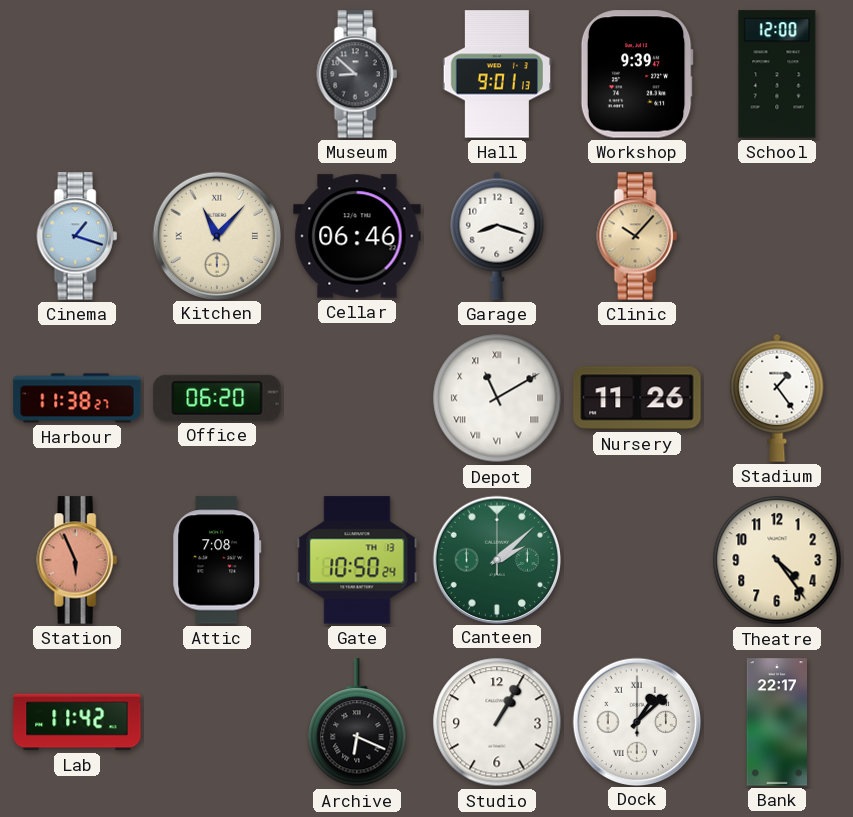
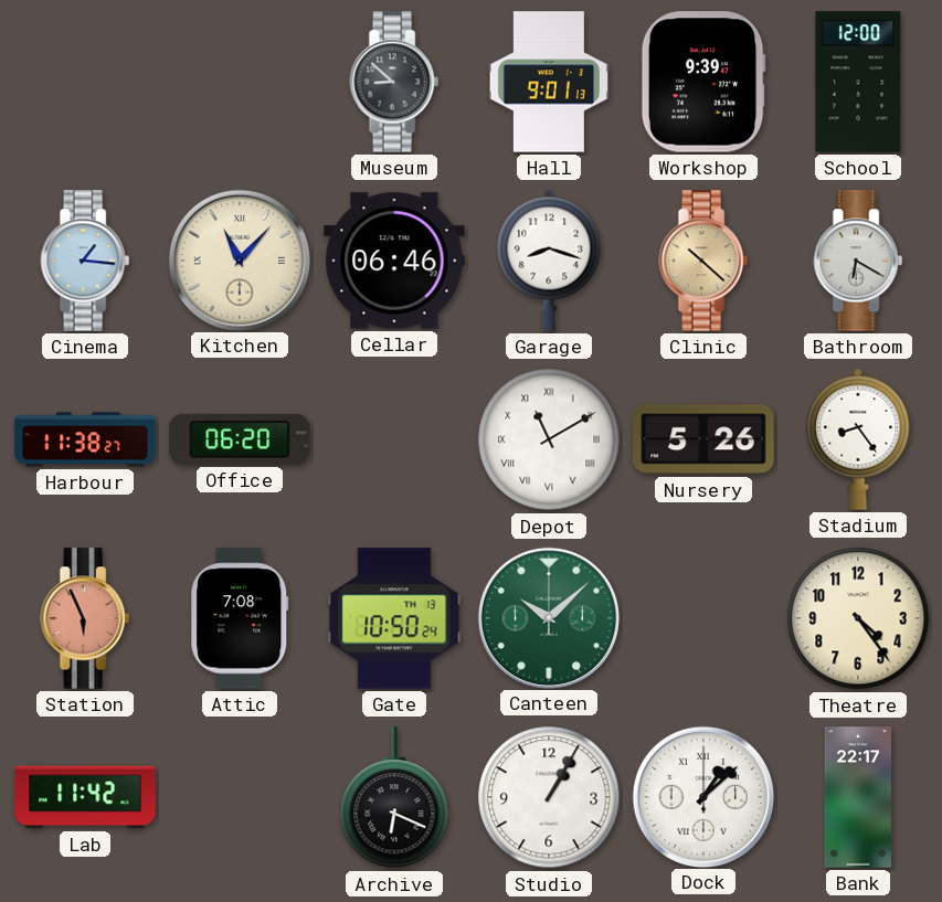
Cinema: 1:18 -> 1:16 (85, 261)
Clinic: 10:07 -> 10:22 (703, 261)
Bathroom: none -> 6:20 (858, 261)
Nursery: 11:26 -> 5:26 (703, 439)
Stadium: 1:24 -> 8:24 (858, 439)
Canteen: 2:08 -> 10:08 (548, 617)
